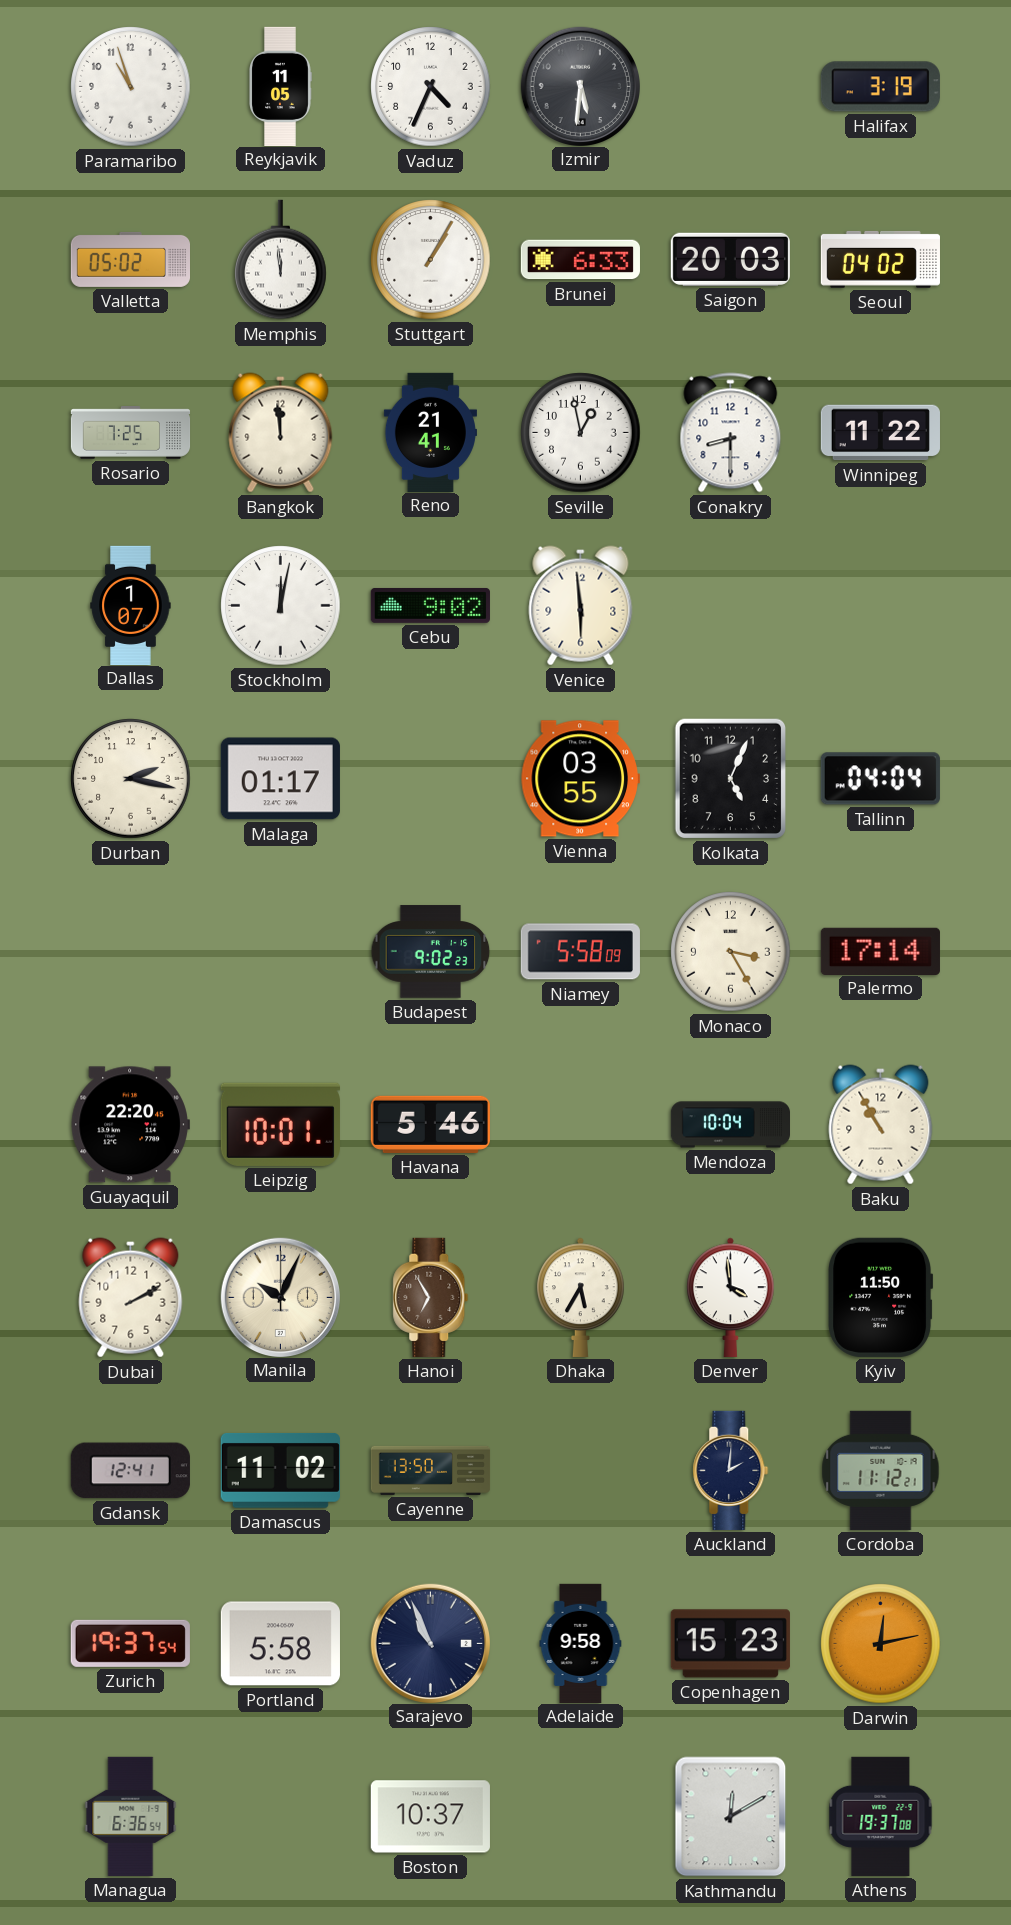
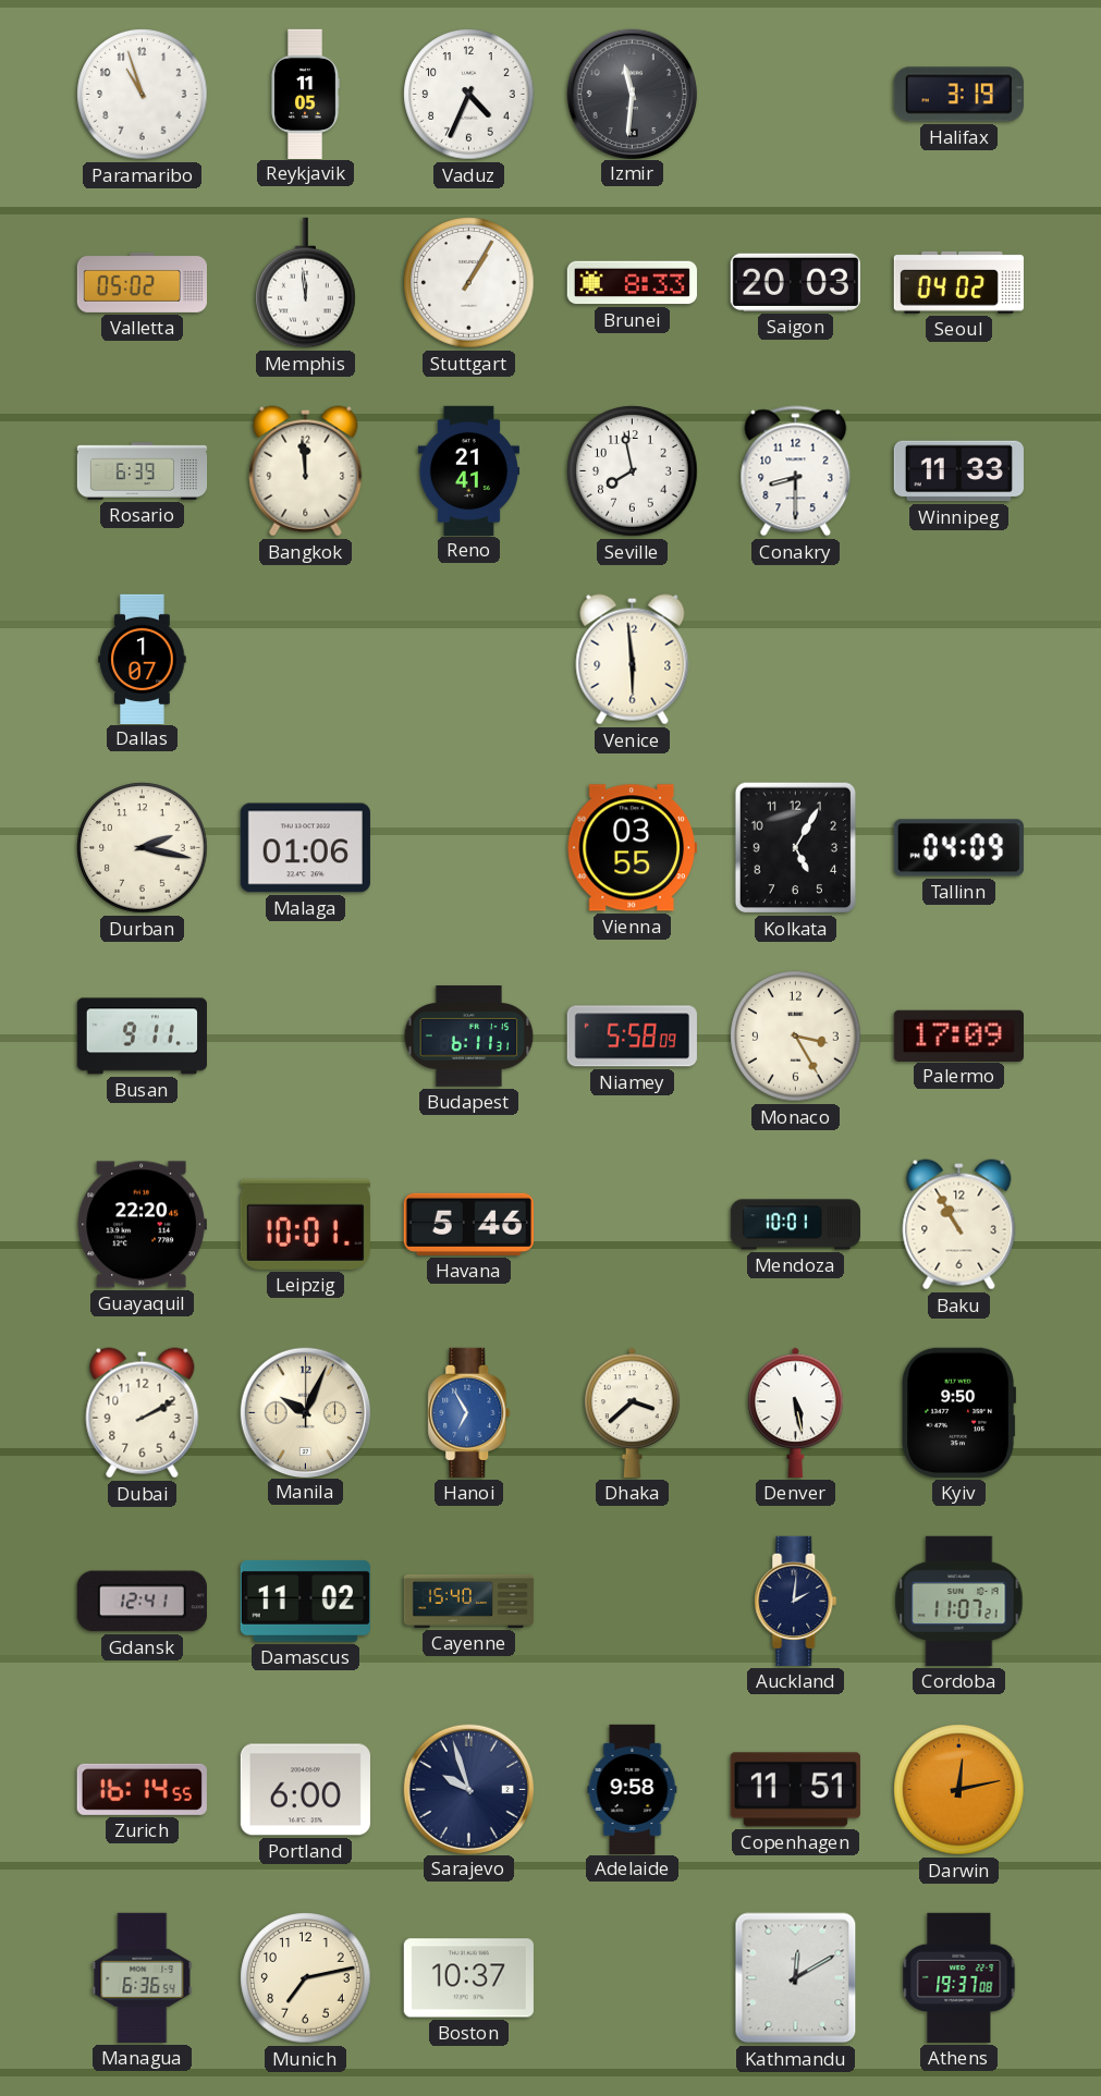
Izmir: 5:31 -> 11:31 (632, 94)
Brunei: 6:33 -> 8:33 (632, 283)
Rosario: 7:25 -> 6:39 (143, 471)
Seville: 12:58 -> 7:58 (633, 471)
Winnipeg: 11:22 -> 11:33 (958, 471)
Stockholm: 12:02 -> none (281, 606)
Cebu: 9:02 -> none (430, 605)
Malaga: 01:17 -> 01:06 (305, 848)
Kolkata: 5:04 -> 5:05 (795, 848)
Tallinn: 04:04 -> 04:09 (958, 848)
Busan: none -> 9:11 (142, 1037)
Budapest: 9:02 -> 6:11 (469, 1037)
Palermo: 17:14 -> 17:09 (958, 1035)
Mendoza: 10:04 -> 10:01 (795, 1225)
Hanoi dial: brown -> blue (469, 1412)
Dhaka: 5:35 -> 3:38 (633, 1412)
Denver: 3:59 -> 5:28 (796, 1412)
Kyiv: 11:50 -> 9:50 (959, 1412)
Cayenne: 13:50 -> 15:40 (469, 1601)
Cordoba: 11:12 -> 11:07 (959, 1601)
Zurich: 19:37 -> 16:14 (142, 1789)
Portland: 5:58 -> 6:00 (305, 1790)
Sarajevo: 10:56 -> 9:57 (468, 1789)
Copenhagen: 15:23 -> 11:51 (795, 1790)
Munich: none -> 7:13 (306, 1978)
